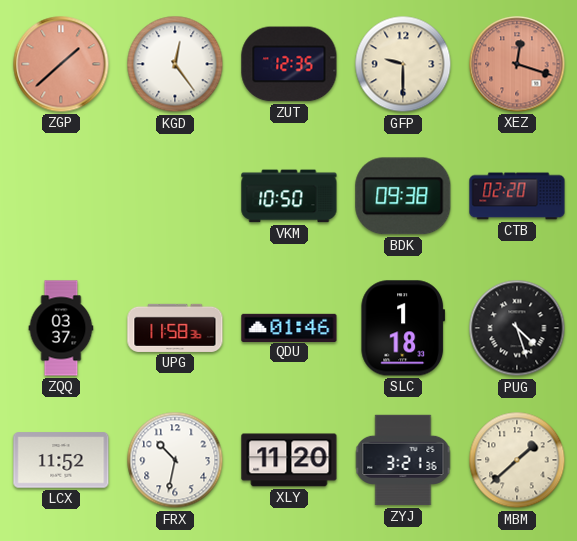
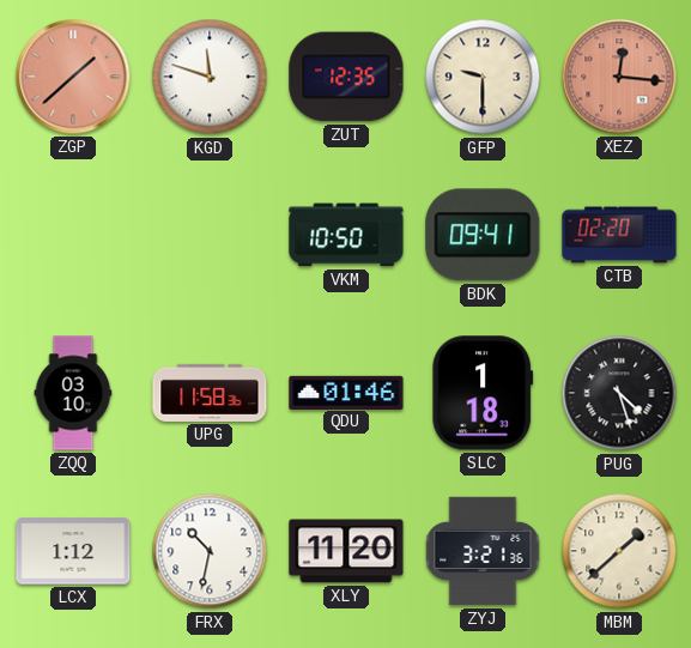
KGD: 12:24 -> 11:48 (210, 77)
XEZ: 12:18 -> 12:16 (619, 77)
BDK: 09:38 -> 09:41 (483, 235)
ZQQ: 03:37 -> 03:10 (73, 393)
LCX: 11:52 -> 1:12 (73, 551)
